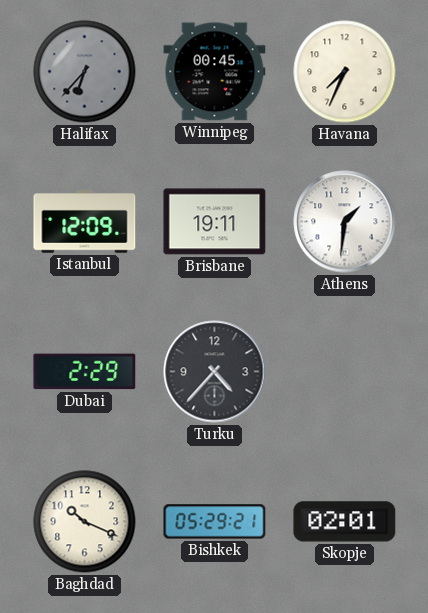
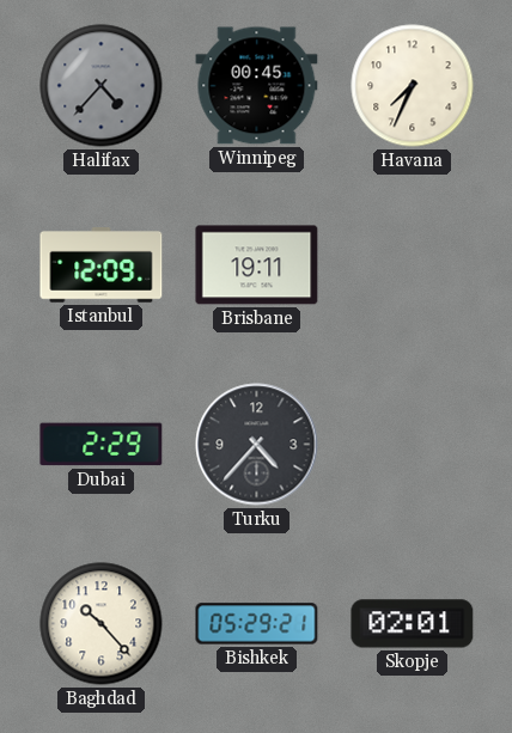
Halifax: 6:37 -> 4:37 (102, 86)
Athens: 1:31 -> none (345, 222)
Baghdad: 10:19 -> 10:23 (102, 624)
